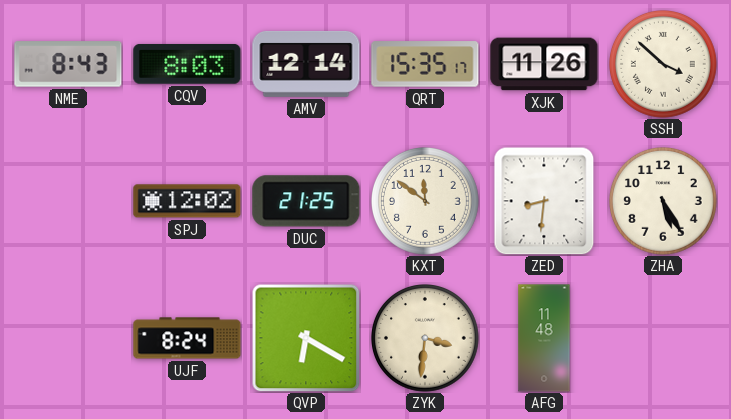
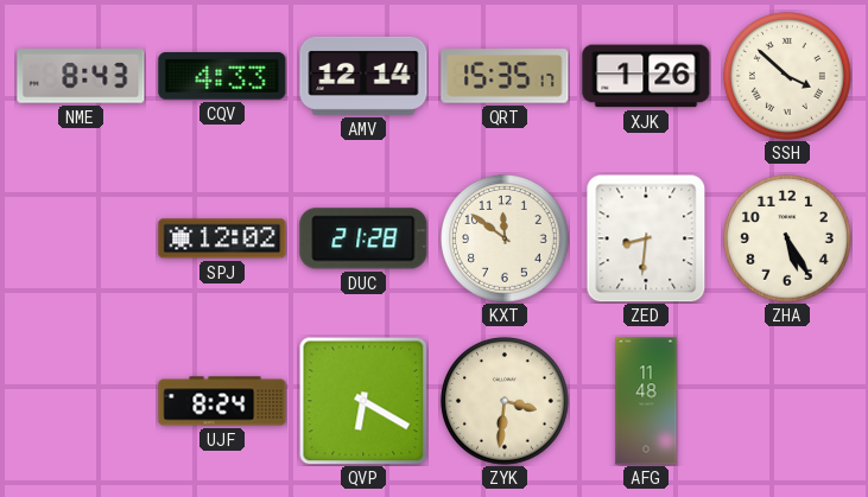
CQV: 8:03 -> 4:33 (222, 76)
XJK: 11:26 -> 1:26 (646, 76)
DUC: 21:25 -> 21:28 (363, 238)
